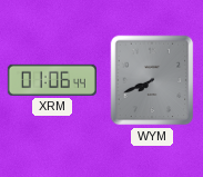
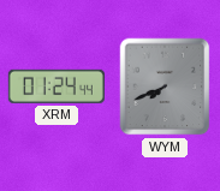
XRM: 01:06 -> 01:24 (57, 86)
